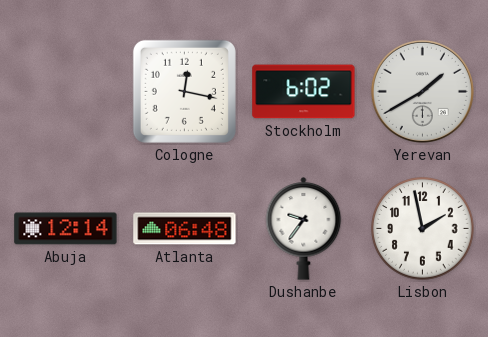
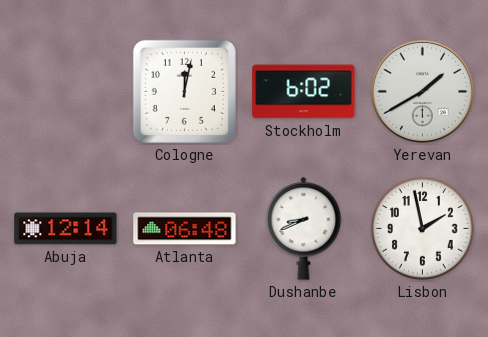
Cologne: 12:17 -> 12:02 (184, 91)
Dushanbe: 9:36 -> 8:41 (304, 229)
